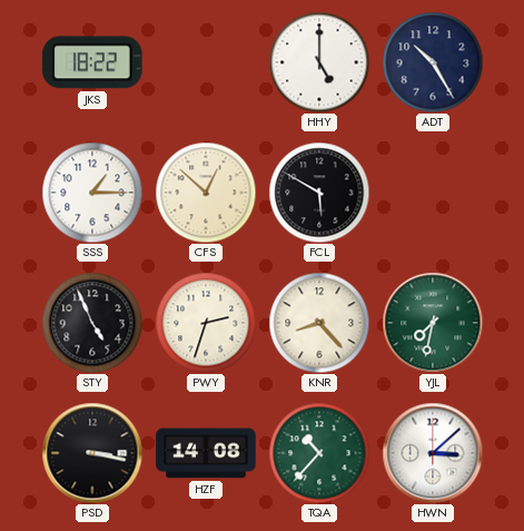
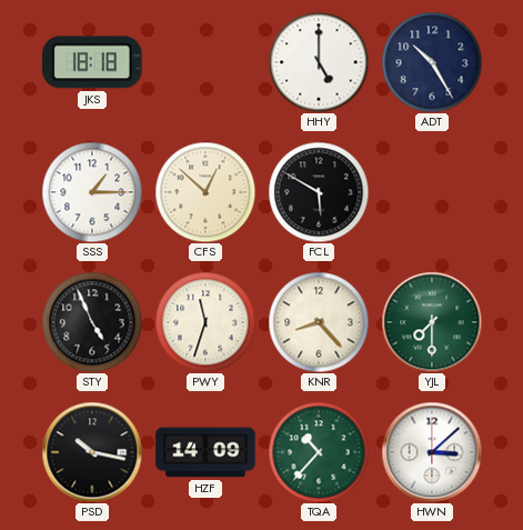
JKS: 18:22 -> 18:18 (92, 62)
PWY: 2:33 -> 11:33 (205, 322)
YJL: 7:32 -> 7:30 (432, 322)
PSD: 3:17 -> 10:17 (92, 452)
HZF: 14:08 -> 14:09 (205, 452)
